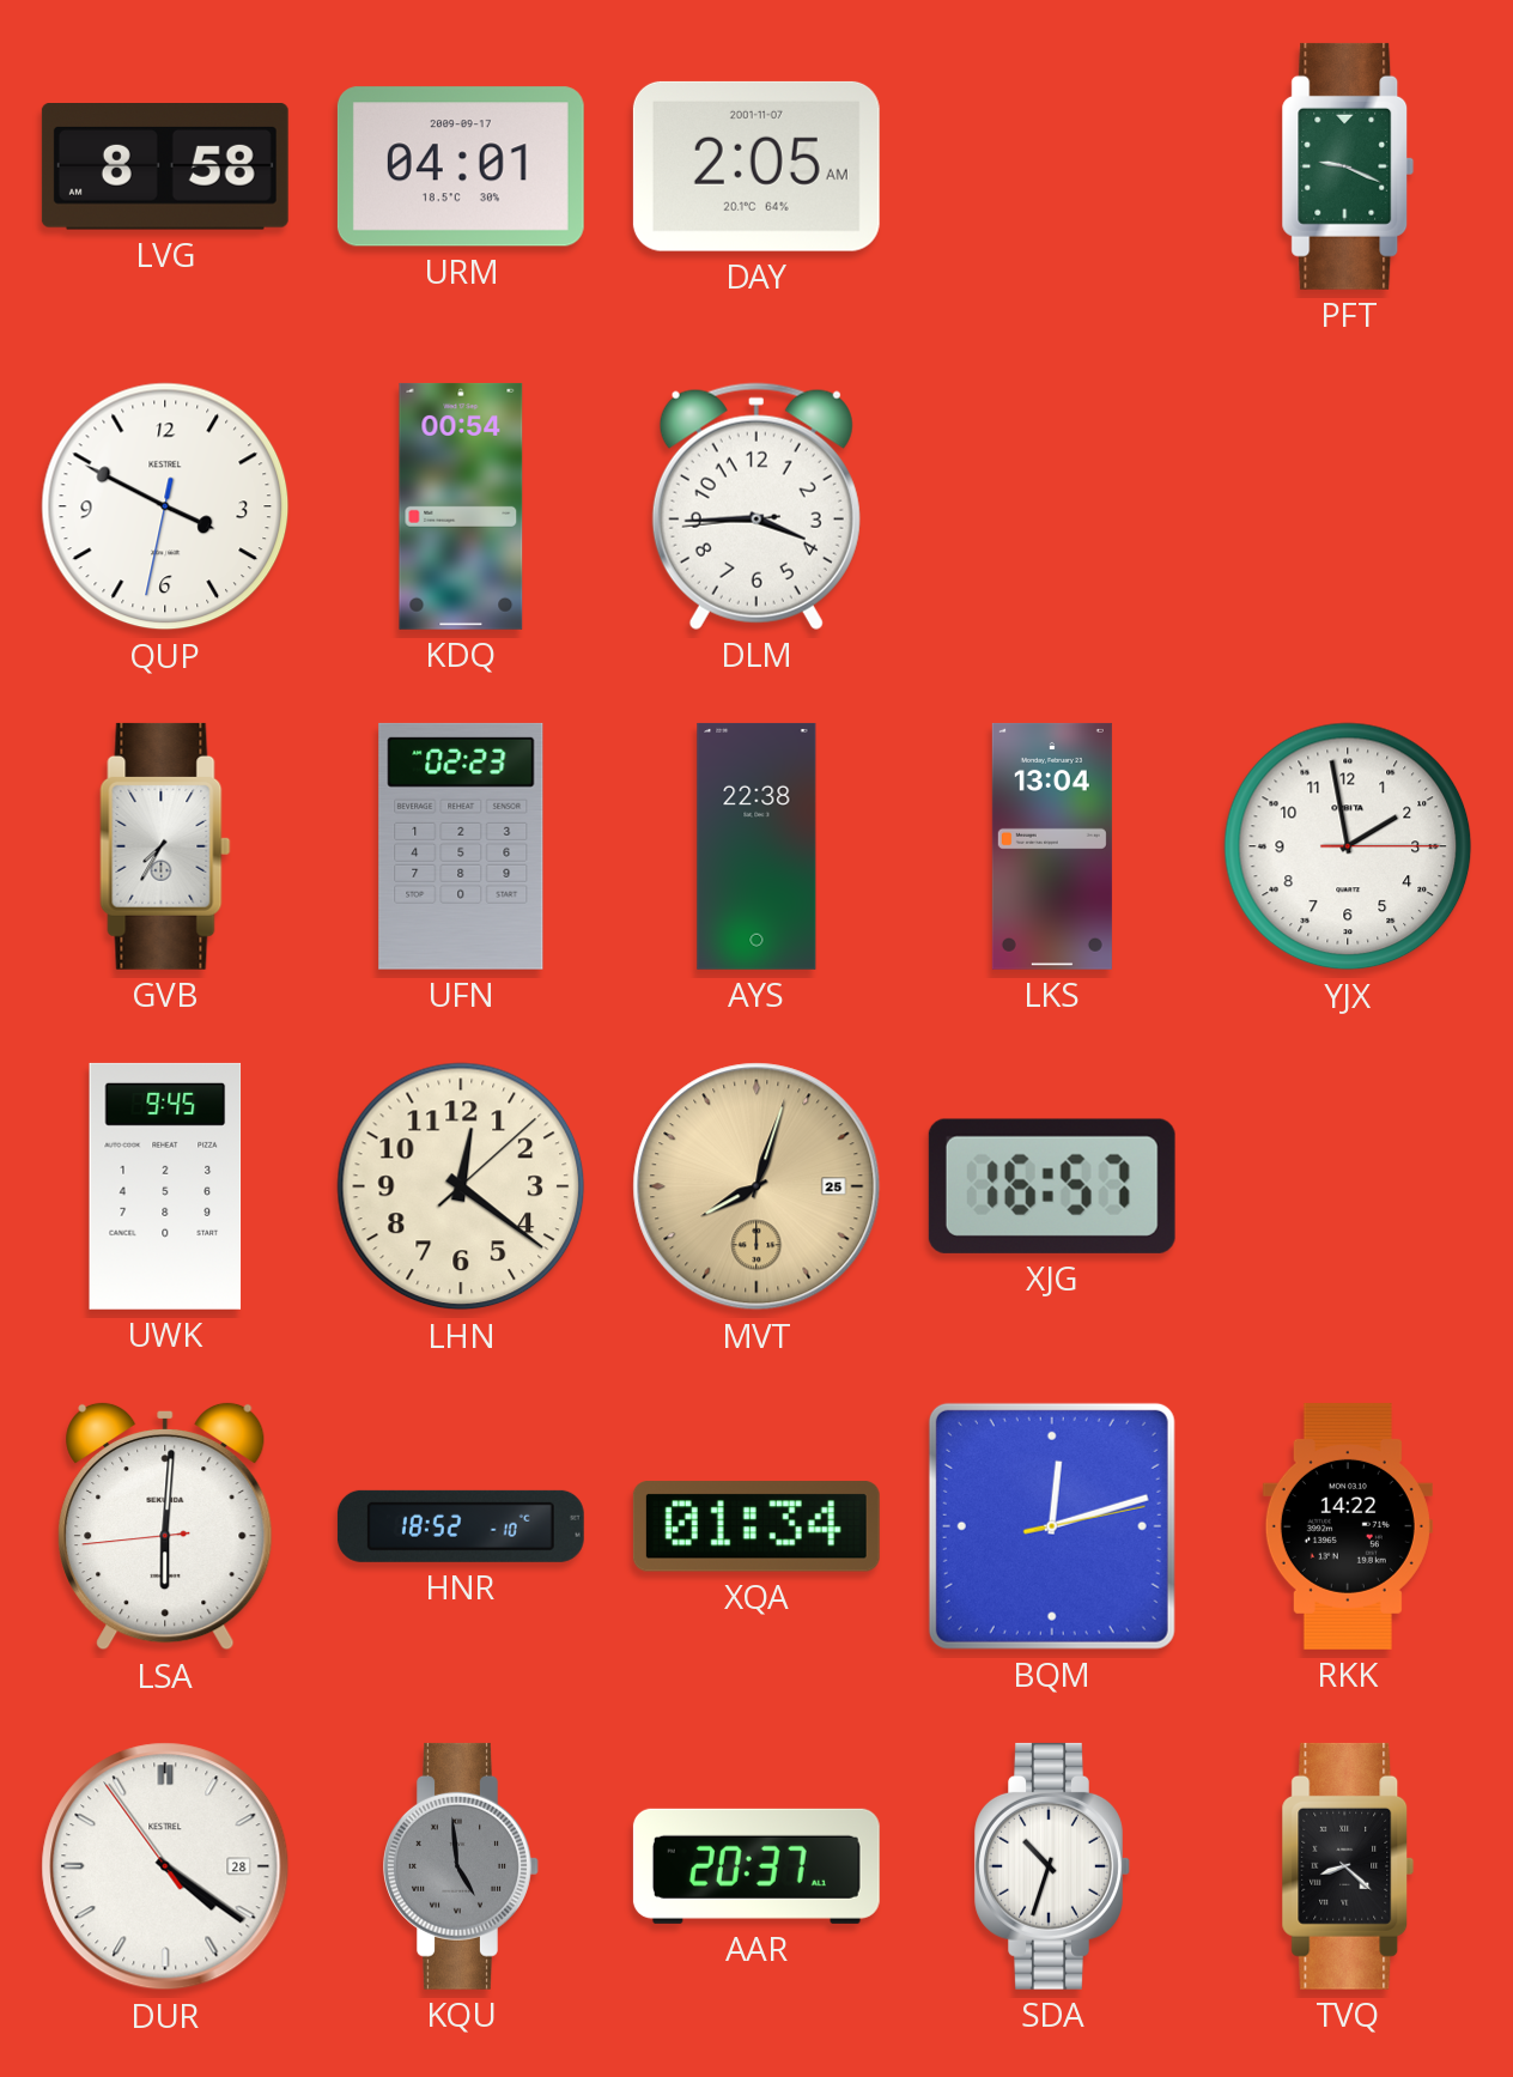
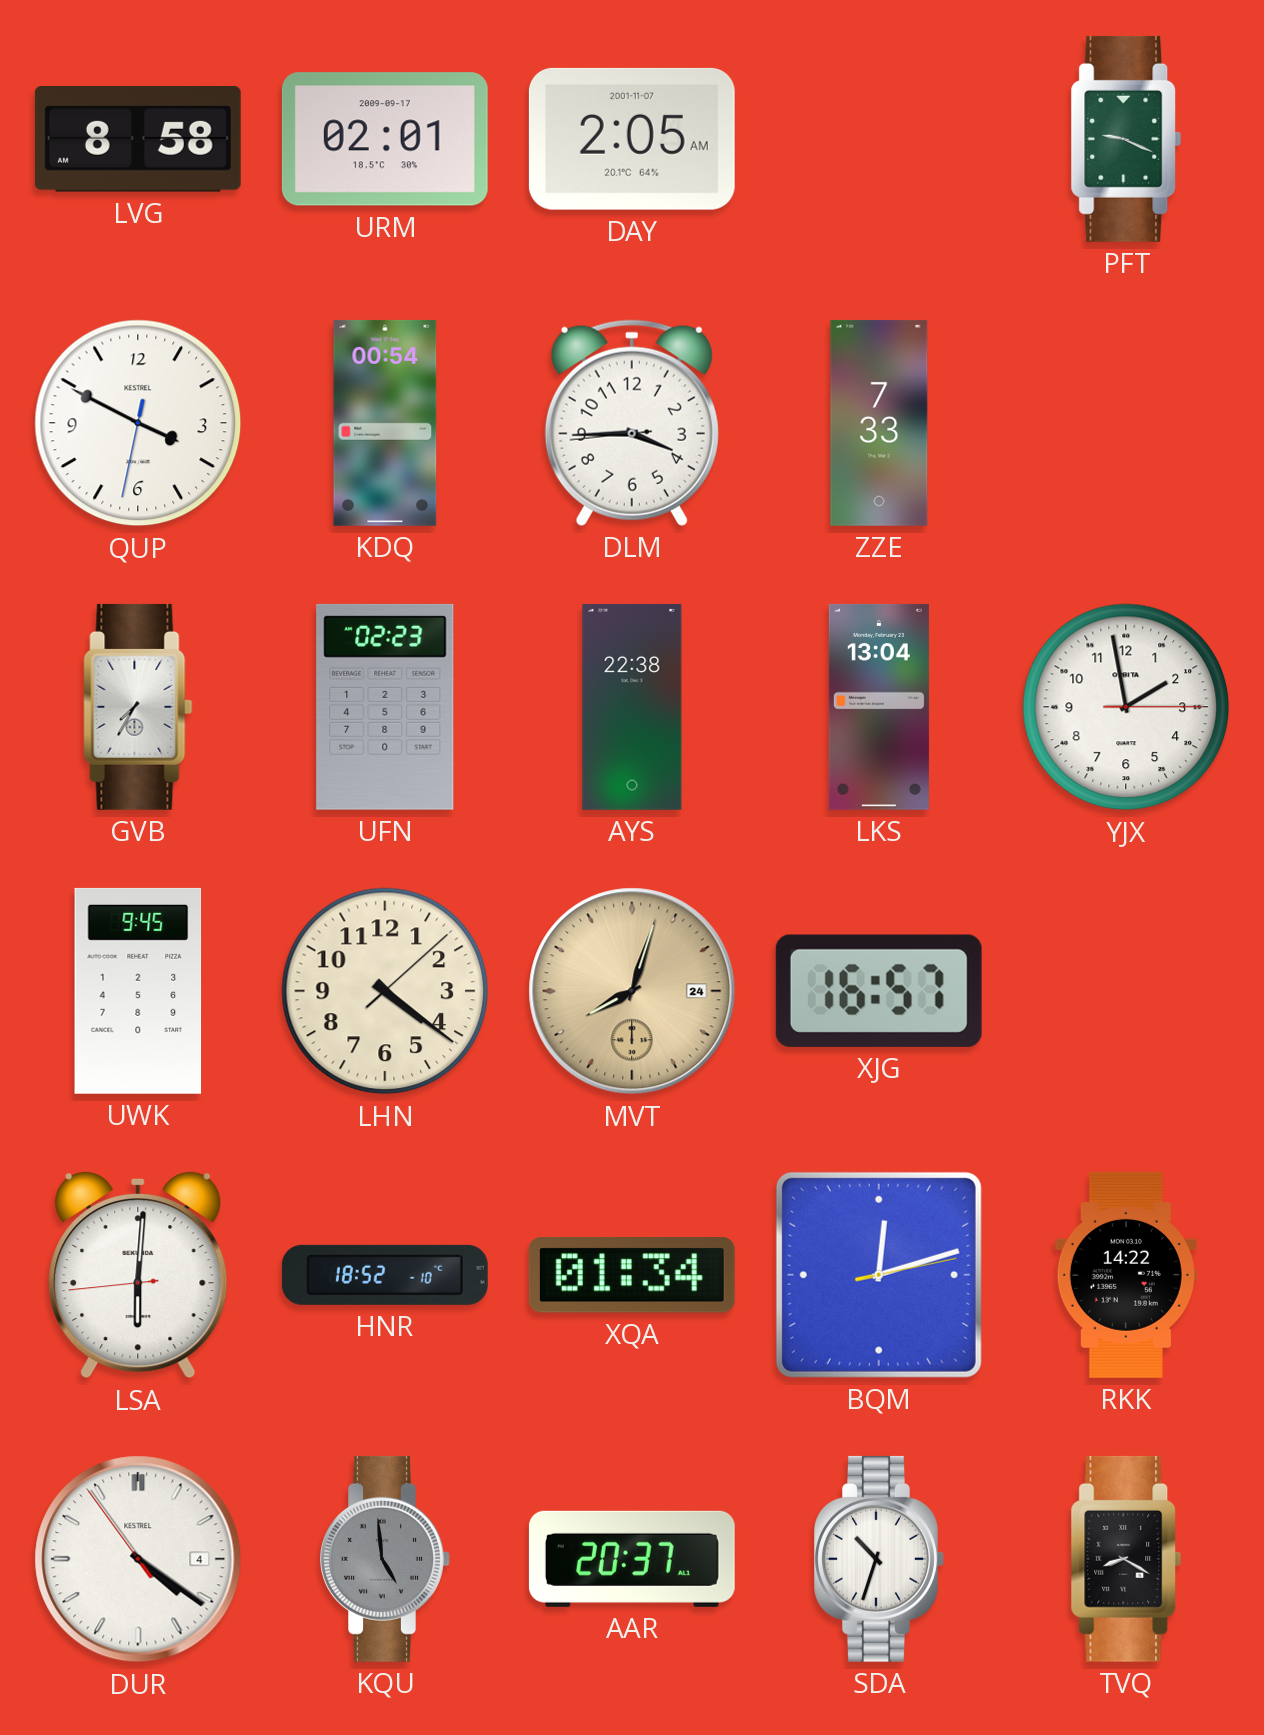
URM: 04:01 -> 02:01 (385, 139)
ZZE: none -> 7:33 (879, 423)
LHN: 12:21 -> 4:21 (385, 991)
MVT date: 25 -> 24 (632, 991)
DUR date: 28 -> 4 (138, 1559)
TVQ: 8:22 -> 8:20 (1126, 1559)
